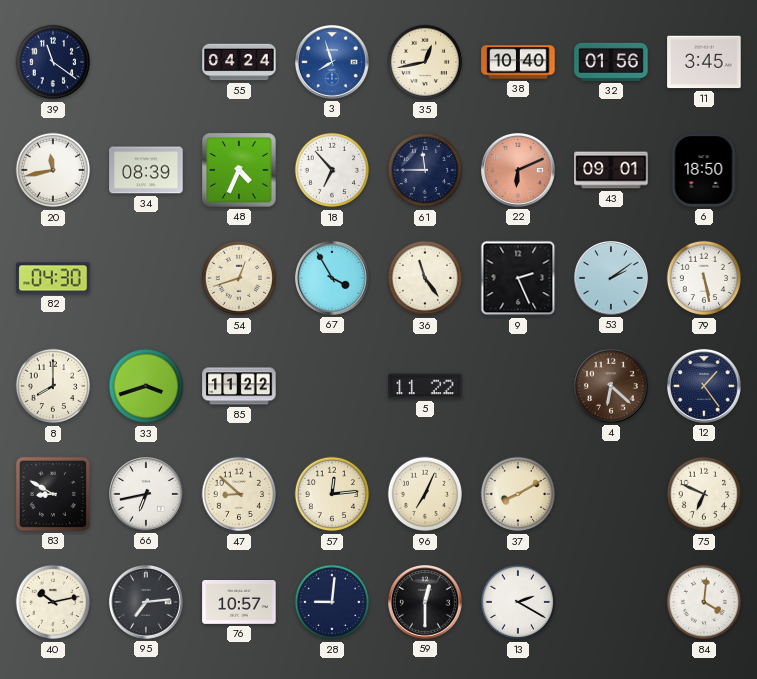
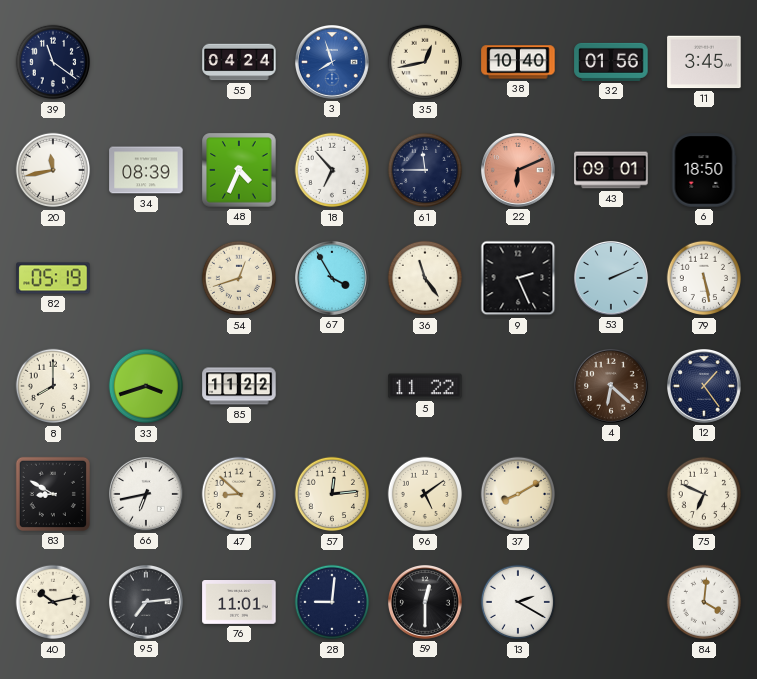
82: 04:30 -> 05:19 (53, 278)
53: 2:09 -> 2:11 (612, 279)
96: 7:04 -> 5:09 (425, 494)
76: 10:57 -> 11:01 (239, 603)
